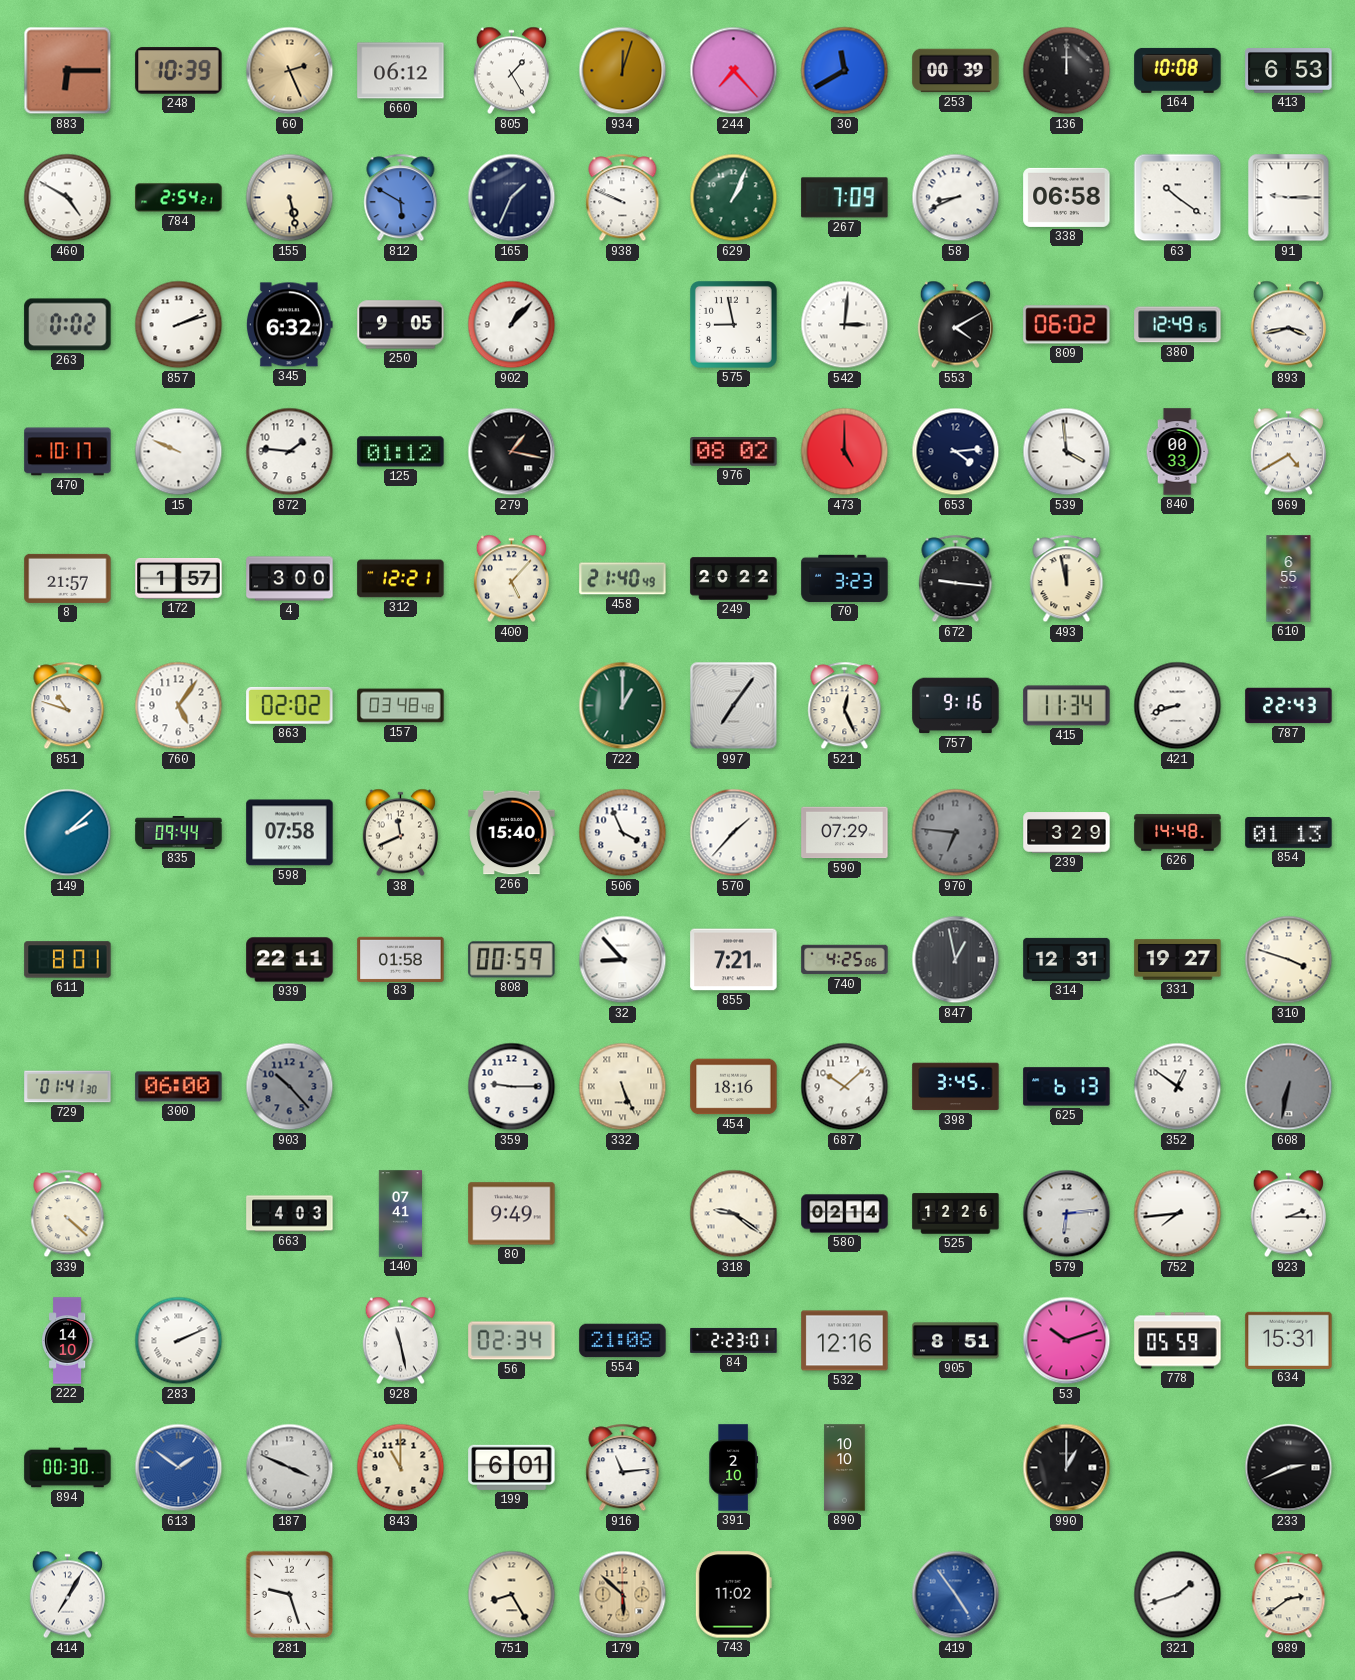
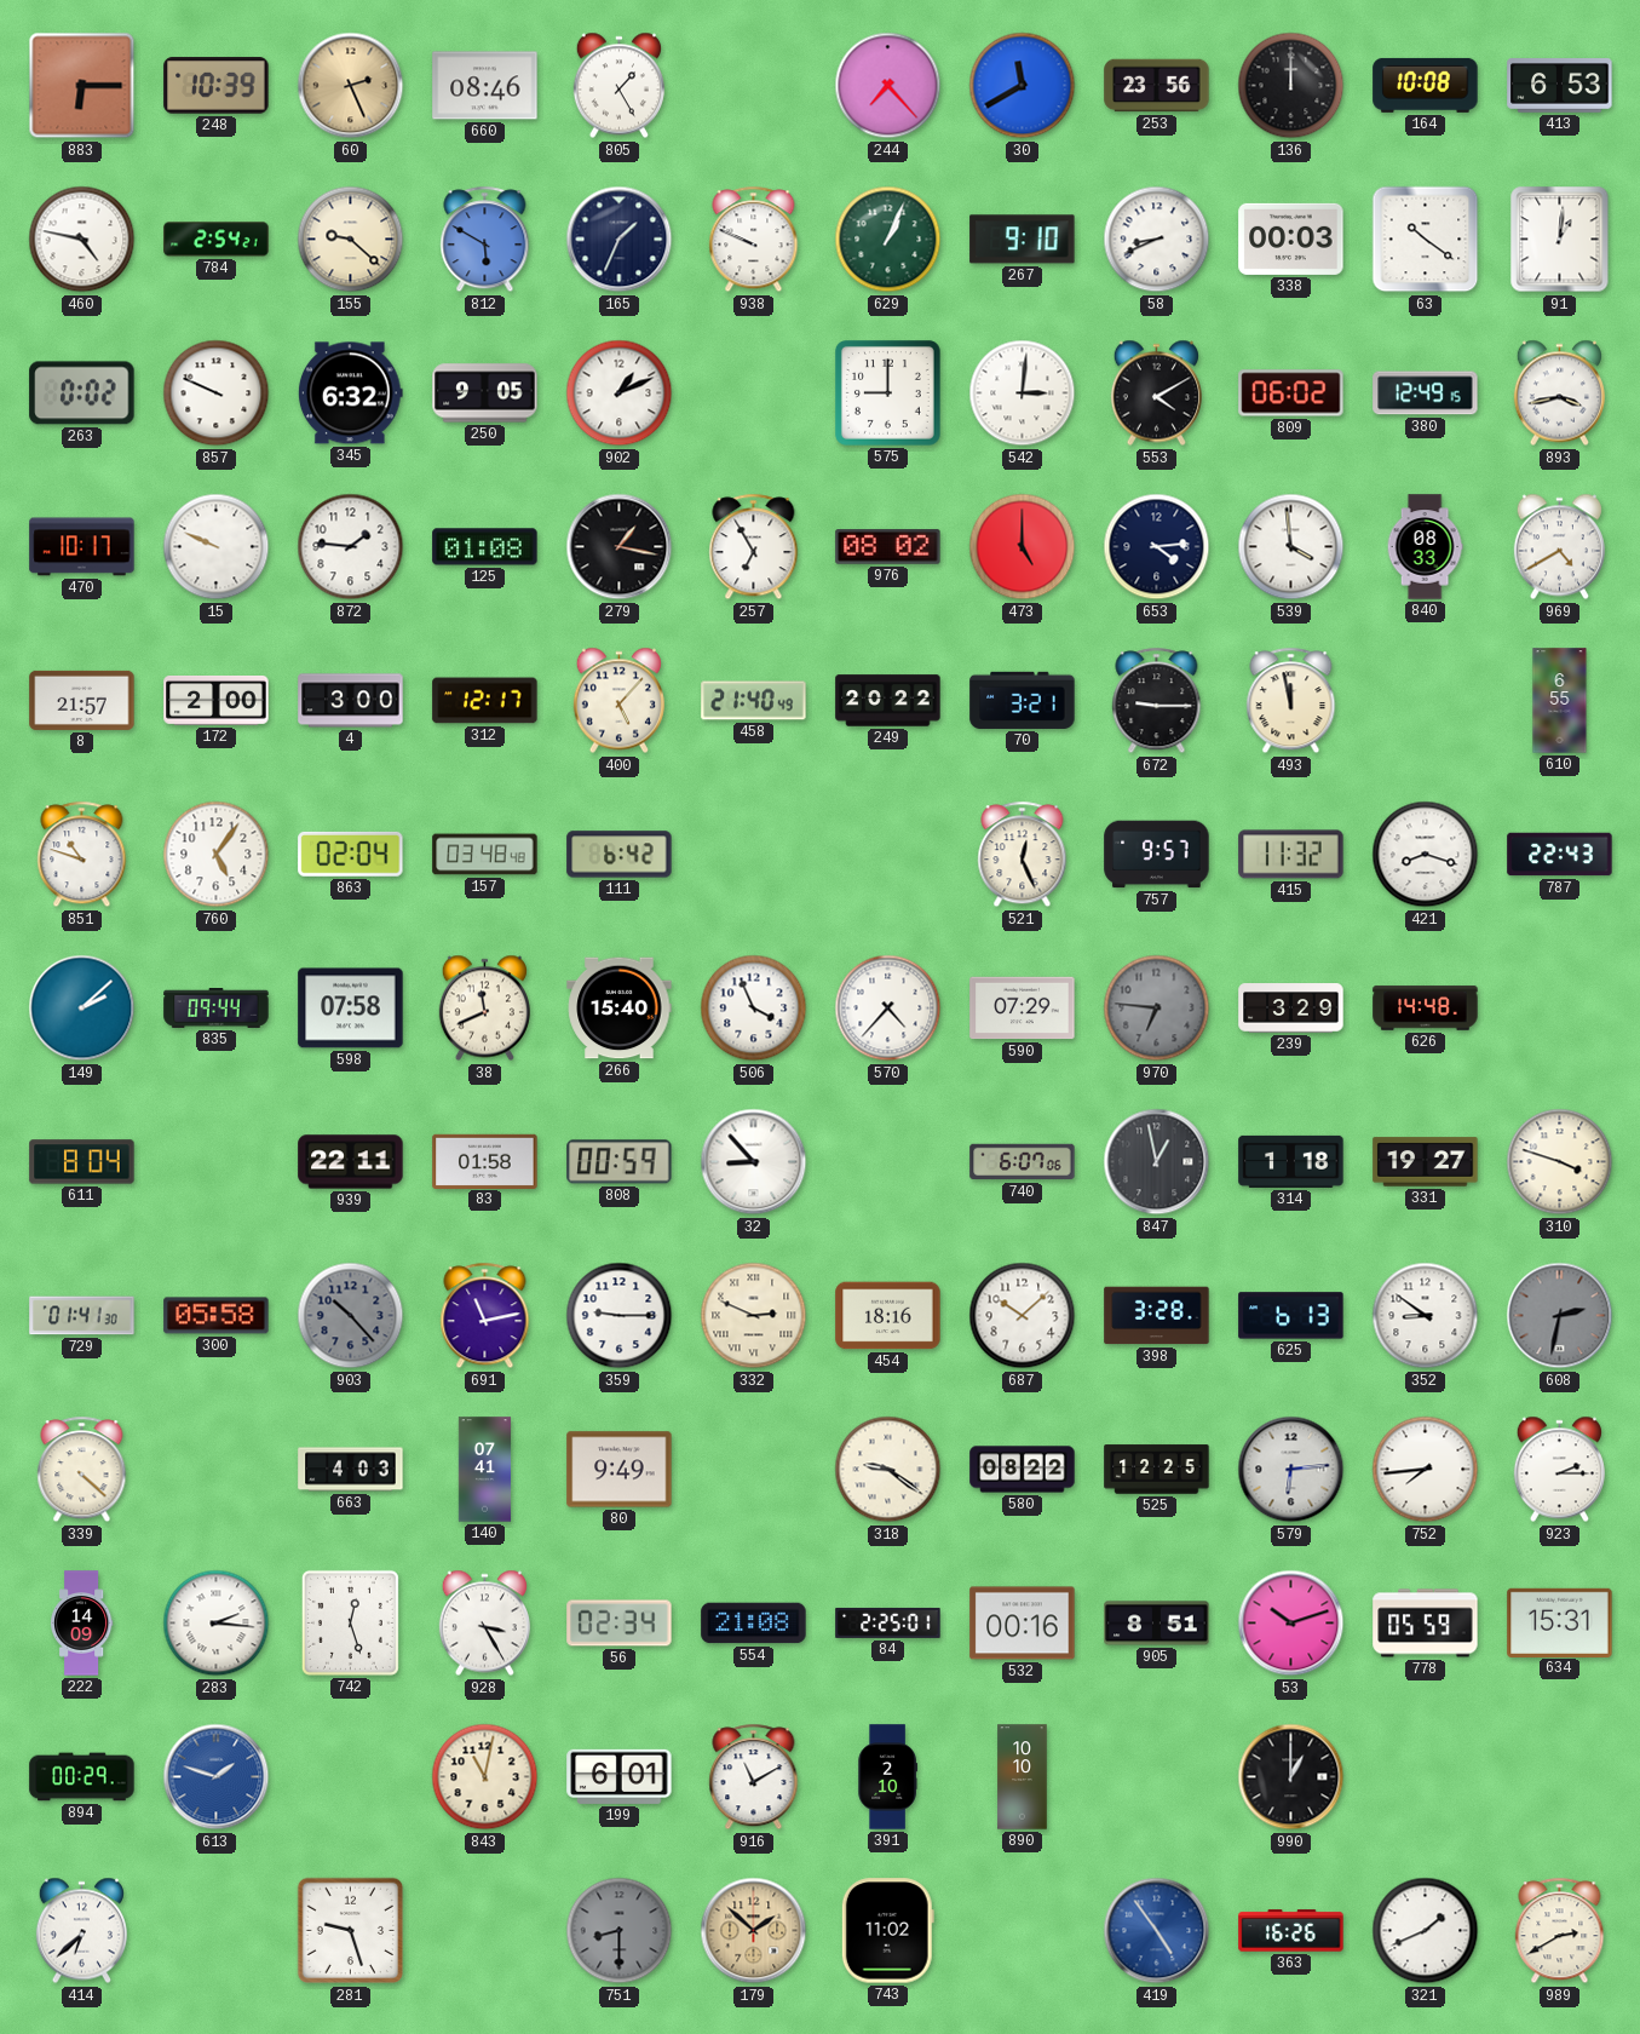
660: 06:12 -> 08:46 (485, 86)
934: 12:03 -> none (623, 71)
253: 00:39 -> 23:56 (1157, 86)
460: 4:50 -> 4:47 (82, 240)
155: 5:28 -> 9:22 (351, 240)
267: 7:09 -> 9:10 (1023, 240)
338: 06:58 -> 00:03 (1291, 239)
91: 9:15 -> 1:01 (1560, 240)
857: 2:12 -> 9:49 (217, 393)
902: 1:07 -> 1:11 (620, 393)
575: 8:58 -> 9:00 (888, 393)
125: 01:12 -> 01:08 (485, 547)
257: none -> 6:55 (754, 547)
840: 00:33 -> 08:33 (1425, 547)
172: 1:57 -> 2:00 (217, 701)
312: 12:21 -> 12:17 (485, 701)
70: 3:23 -> 3:21 (1023, 700)
672: 9:16 -> 9:15 (1157, 701)
863: 02:02 -> 02:04 (351, 854)
111: none -> 6:42 (620, 855)
722: 1:00 -> none (623, 706)
997: 7:06 -> none (734, 706)
757: 9:16 -> 9:57 (1157, 855)
415: 11:34 -> 11:32 (1291, 855)
421: 8:42 -> 8:18 (1426, 855)
570: 1:37 -> 4:37 (888, 1009)
854: 01:13 -> none (1289, 833)
611: 8:01 -> 8:04 (82, 1162)
855: 7:21 -> none (734, 960)
740: 4:25 -> 6:07 (1023, 1162)
314: 12:31 -> 1:18 (1291, 1161)
300: 06:00 -> 05:58 (217, 1316)
691: none -> 11:13 (485, 1316)
332: 5:26 -> 2:49 (754, 1316)
398: 3:45 -> 3:28 (1157, 1316)
352: 12:51 -> 8:51 (1426, 1316)
608: 6:32 -> 2:32 (1560, 1316)
580: 02:14 -> 08:22 (1023, 1470)
525: 12:26 -> 12:25 (1157, 1470)
222: 14:10 -> 14:09 (81, 1624)
283: 2:11 -> 2:16 (217, 1624)
742: none -> 12:27 (350, 1622)
928: 11:28 -> 3:25 (484, 1624)
84: 2:23 -> 2:25 (888, 1622)
532: 12:16 -> 00:16 (1023, 1624)
894: 00:30 -> 00:29 (82, 1777)
613: 1:51 -> 1:48 (217, 1777)
187: 3:49 -> none (290, 1468)
843: 11:00 -> 11:02 (485, 1777)
916: 11:14 -> 11:10 (754, 1777)
233: 2:41 -> none (1289, 1468)
414: 7:05 -> 6:38 (81, 1931)
751: 8:25 -> 8:30 (620, 1931)
751 dial: cream -> grey (620, 1931)
179: 5:52 -> 1:52 (754, 1931)
363: none -> 16:26 (1291, 1931)
321: 1:42 -> 1:41 (1426, 1931)
989: 2:39 -> 2:40 (1560, 1931)
